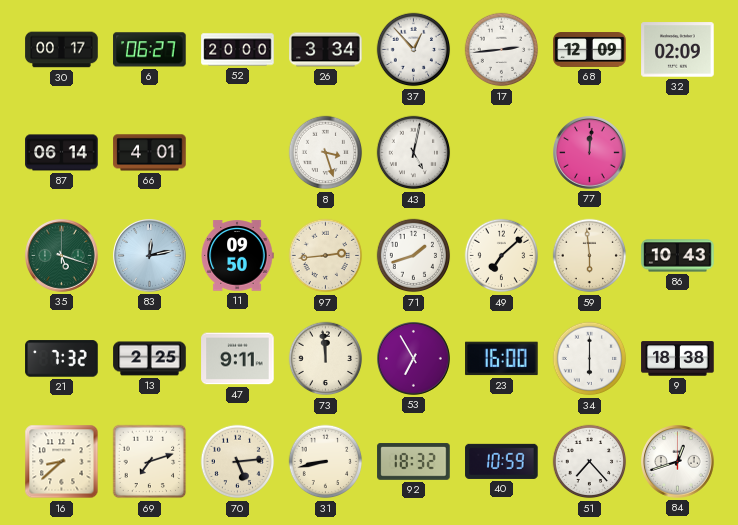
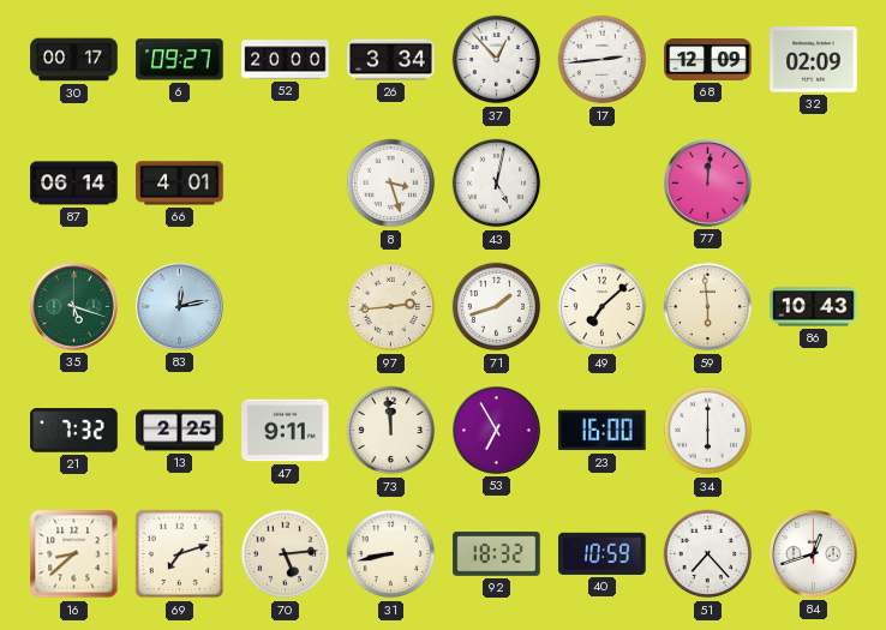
6: 06:27 -> 09:27 (180, 60)
11: 09:50 -> none (237, 256)
9: 18:38 -> none (678, 359)
